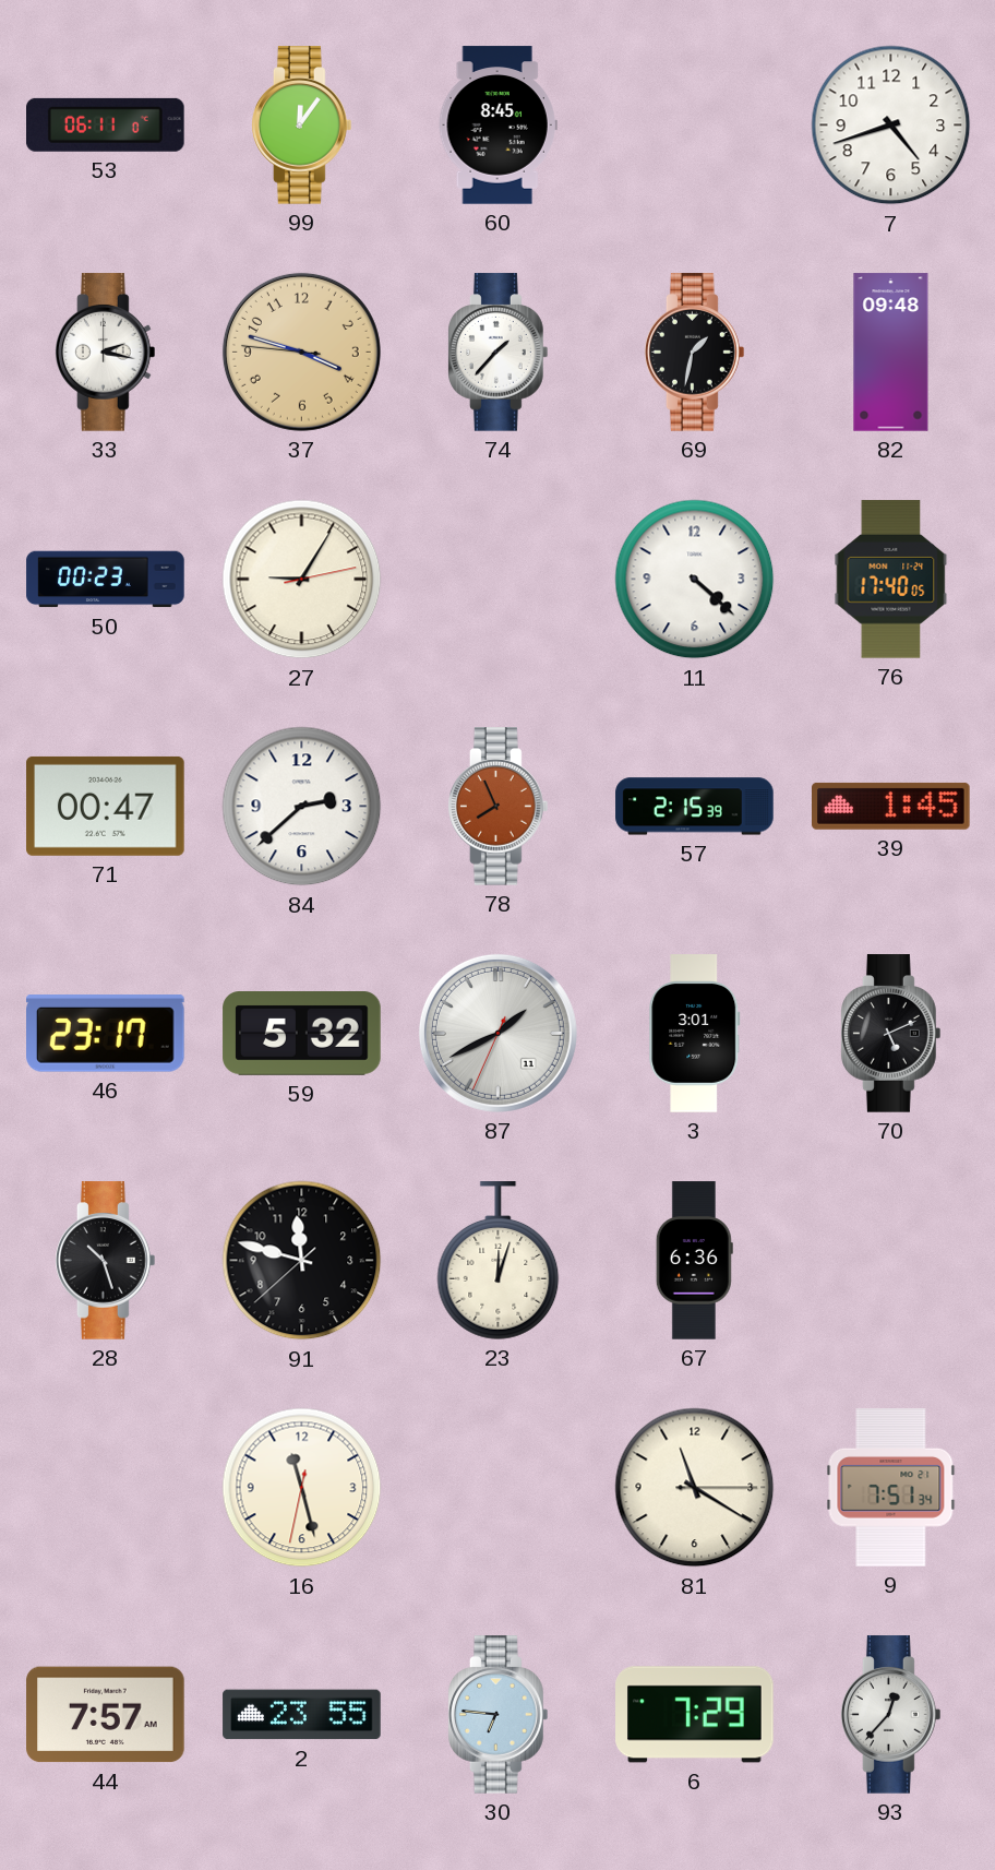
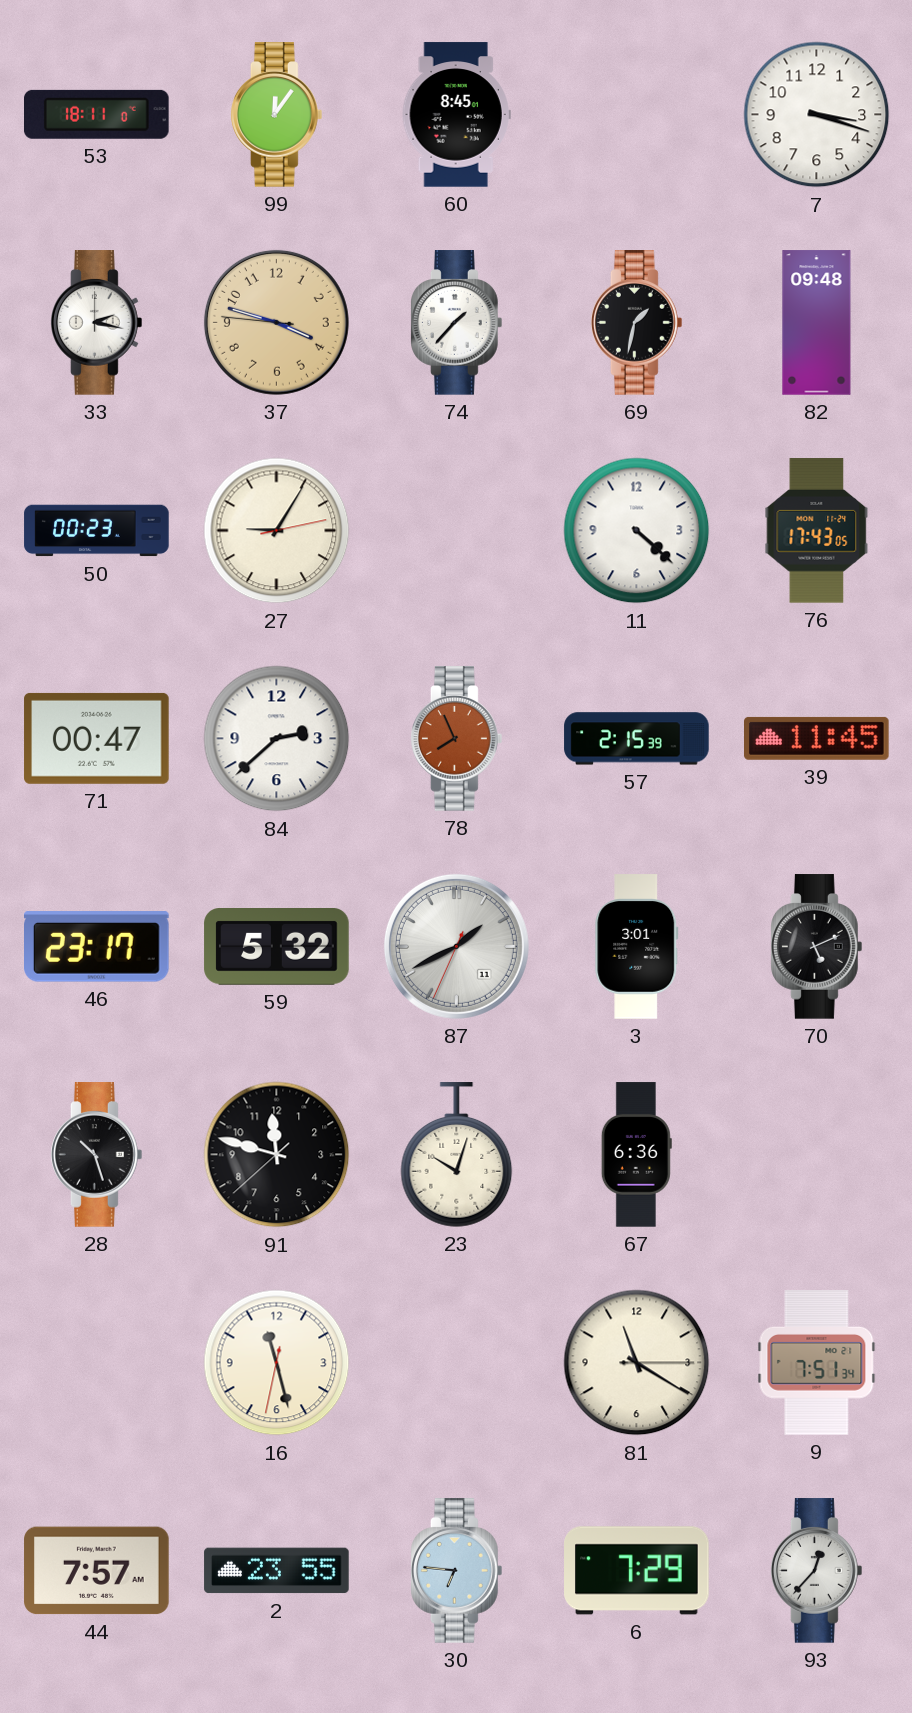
53: 06:11 -> 18:11 (97, 114)
7: 4:42 -> 3:18 (817, 115)
76: 17:40 -> 17:43 (817, 531)
39: 1:45 -> 11:45 (817, 738)
23: 12:03 -> 10:03 (457, 1155)
